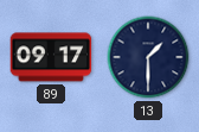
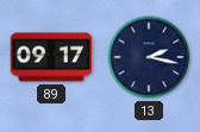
13: 1:30 -> 2:17 (149, 57)
